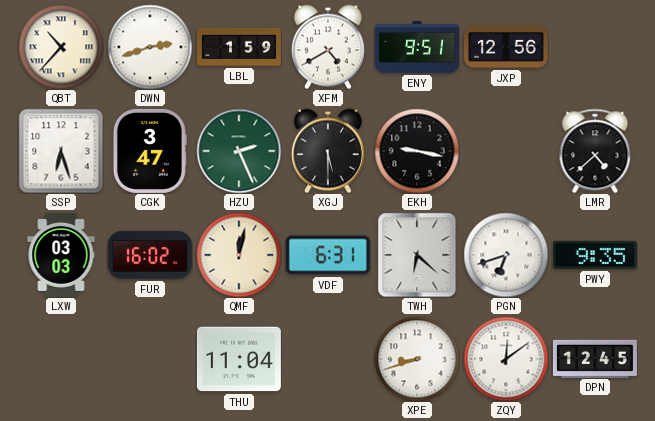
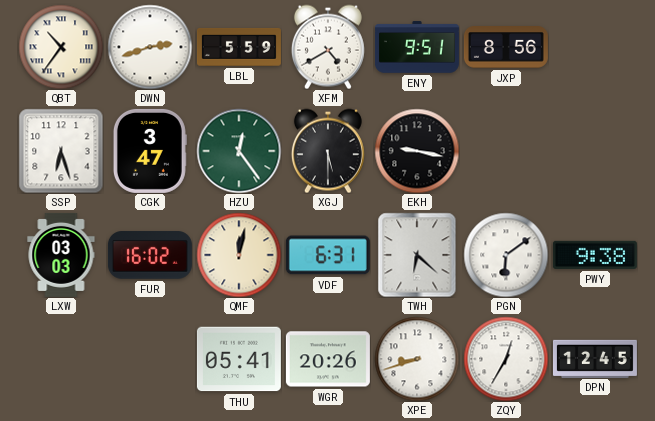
QBT: 10:37 -> 10:36 (61, 47)
LBL: 1:59 -> 5:59 (239, 47)
JXP: 12:56 -> 8:56 (506, 47)
HZU: 2:26 -> 12:24 (239, 151)
LMR: 4:38 -> none (595, 151)
PGN: 6:42 -> 6:09 (506, 255)
PWY: 9:35 -> 9:38 (595, 255)
THU: 11:04 -> 05:41 (239, 359)
WGR: none -> 20:26 (328, 359)
ZQY: 12:09 -> 12:35 (506, 359)
